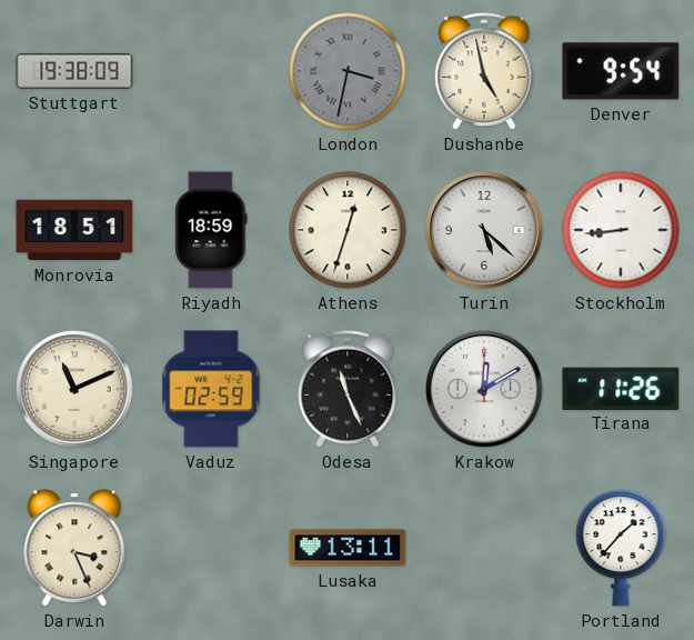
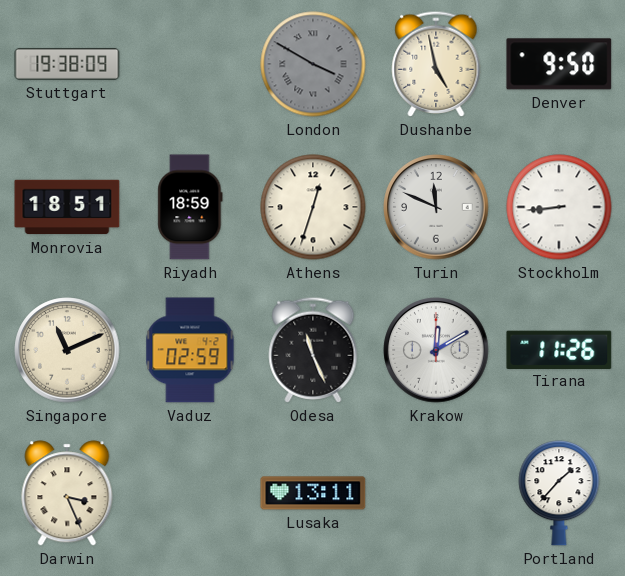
London: 3:32 -> 3:50 (313, 64)
Denver: 9:54 -> 9:50 (559, 64)
Turin: 5:22 -> 11:49 (436, 207)
